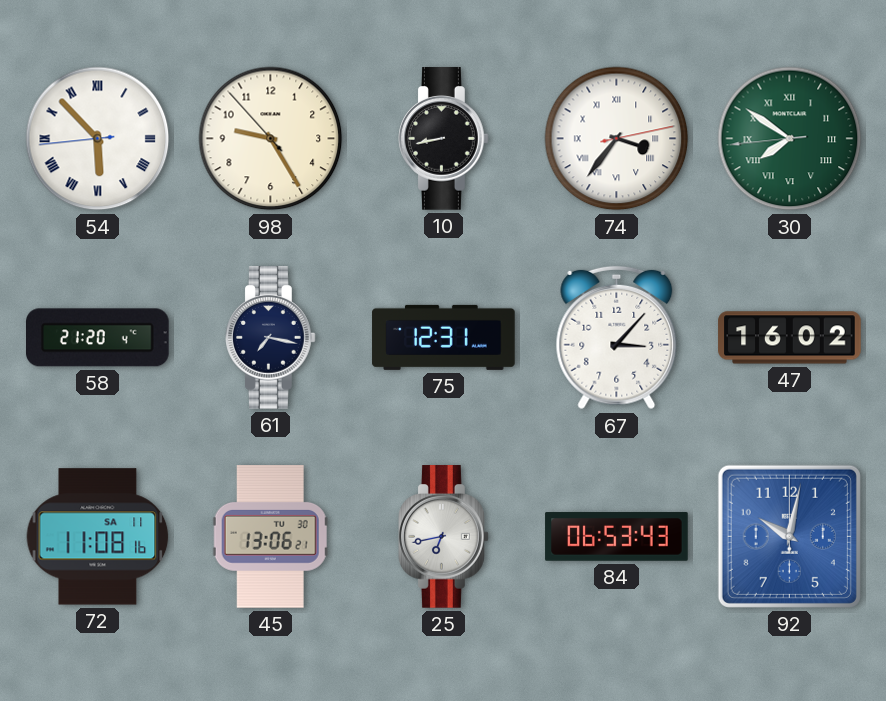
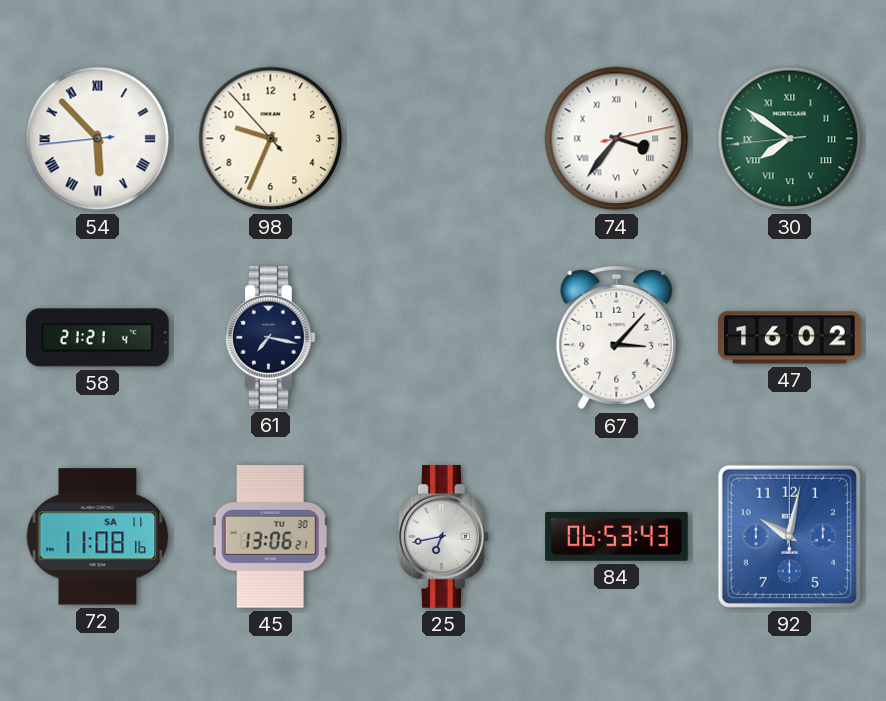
98: 9:24 -> 9:33 (271, 139)
10: 8:43 -> none (444, 139)
58: 21:20 -> 21:21 (98, 338)
75: 12:31 -> none (444, 337)
